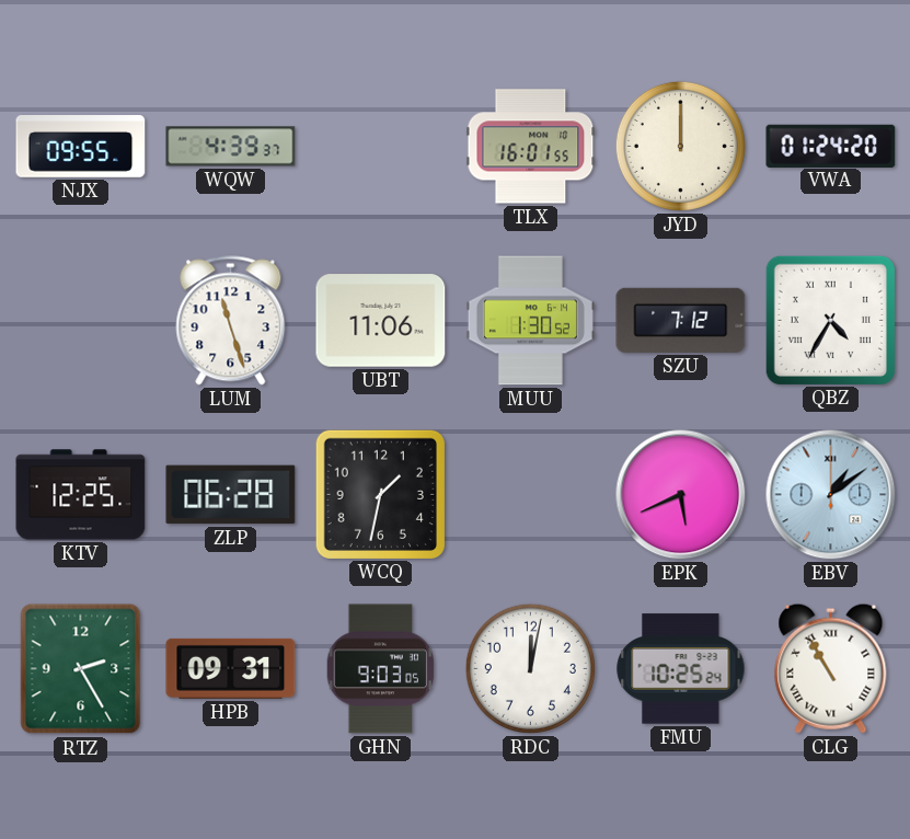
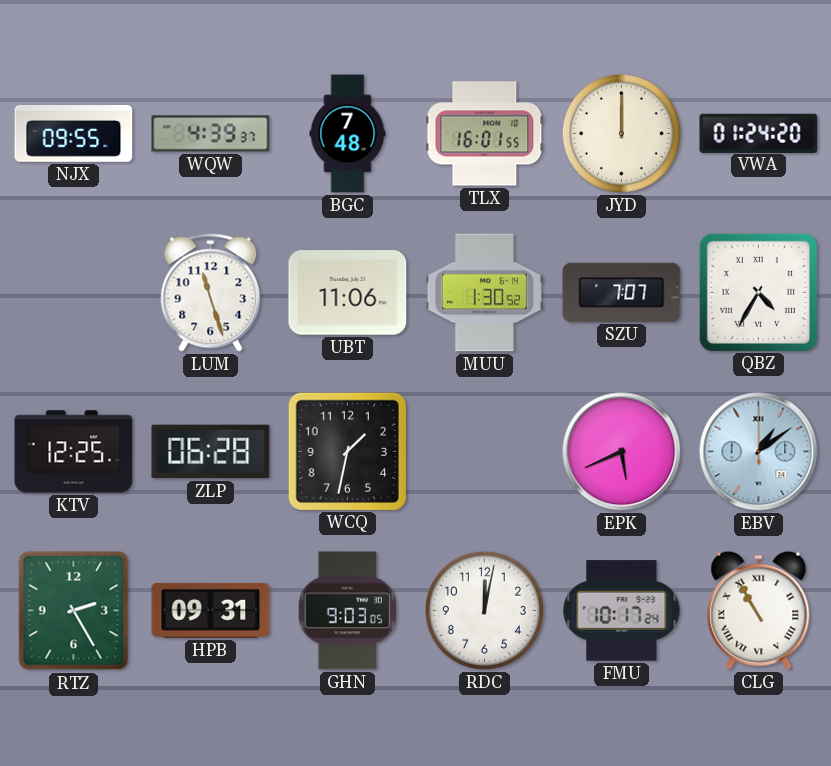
BGC: none -> 7:48 (348, 134)
SZU: 7:12 -> 7:07 (622, 292)
FMU: 10:25 -> 10:17 (622, 611)
